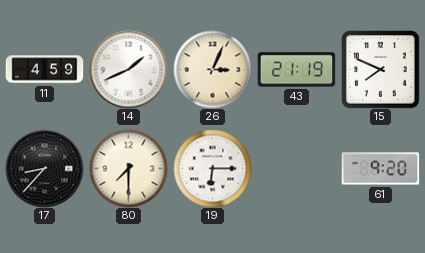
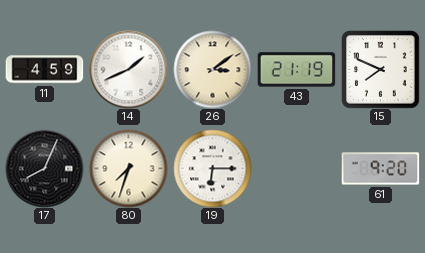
26: 3:04 -> 3:09 (212, 69)
17: 8:37 -> 8:04 (44, 168)
80: 7:30 -> 7:33 (128, 168)
